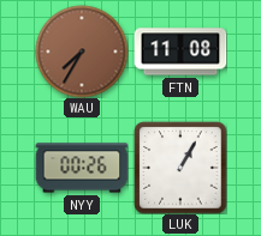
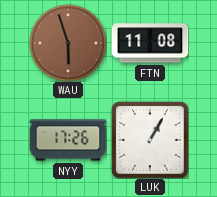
WAU: 7:35 -> 5:57 (68, 43)
NYY: 00:26 -> 17:26 (68, 140)
